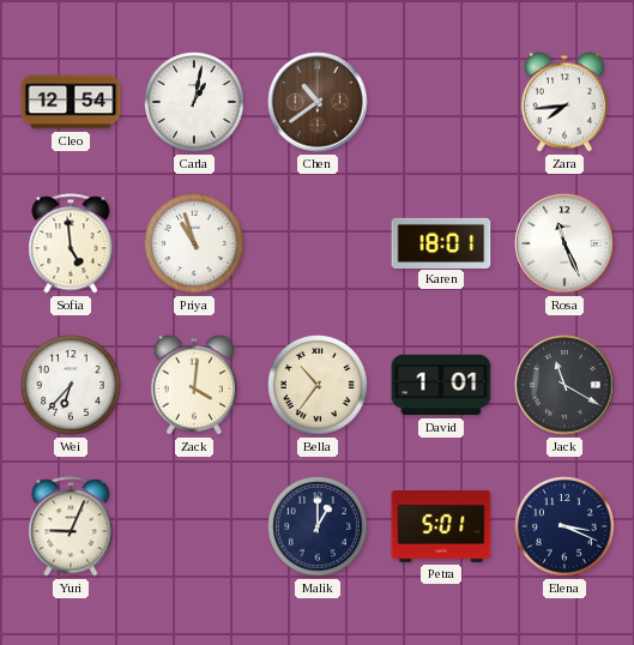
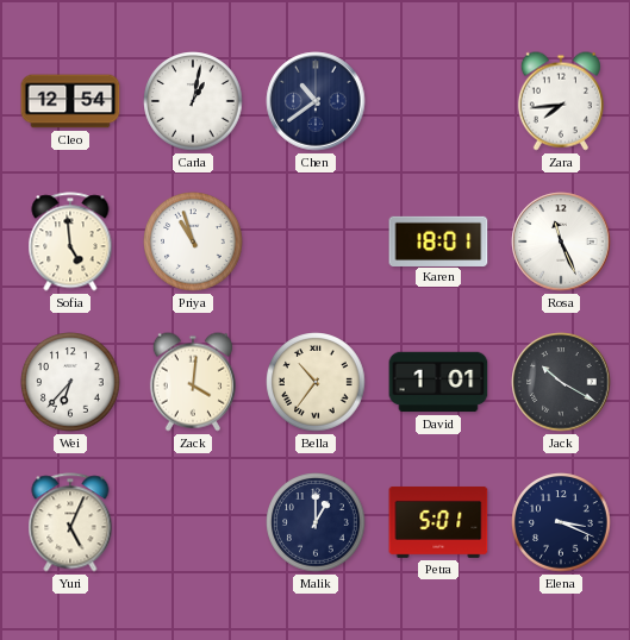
Chen dial: brown -> navy (316, 101)
Jack: 11:20 -> 10:20 (561, 382)
Yuri: 9:04 -> 5:04 (70, 522)
